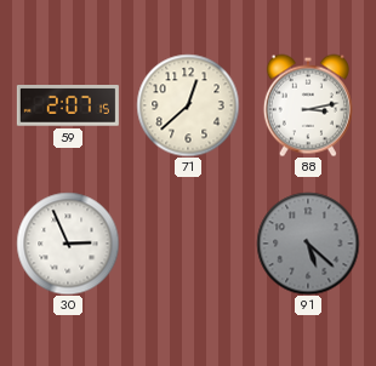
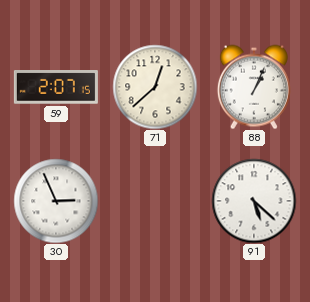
88: 3:13 -> 1:04 (254, 87)
91 dial: grey -> white (254, 201)
